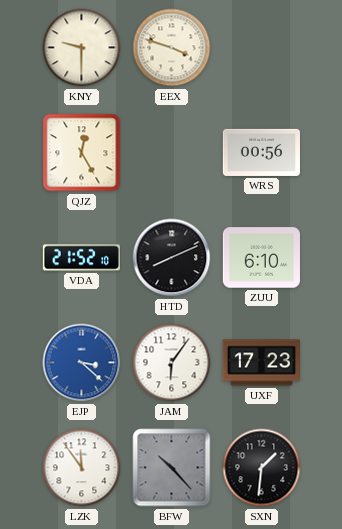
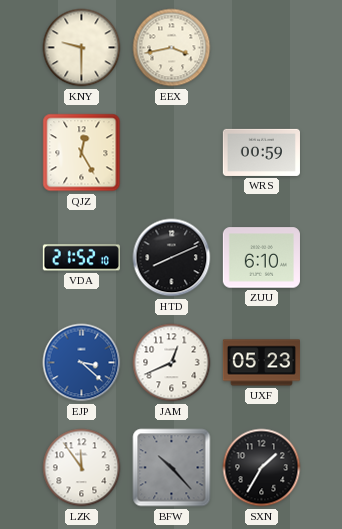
EEX: 3:48 -> 3:43 (172, 48)
WRS: 00:56 -> 00:59 (261, 152)
JAM: 6:06 -> 12:41 (172, 363)
UXF: 17:23 -> 05:23 (261, 363)
SXN: 1:31 -> 1:35 (262, 468)
